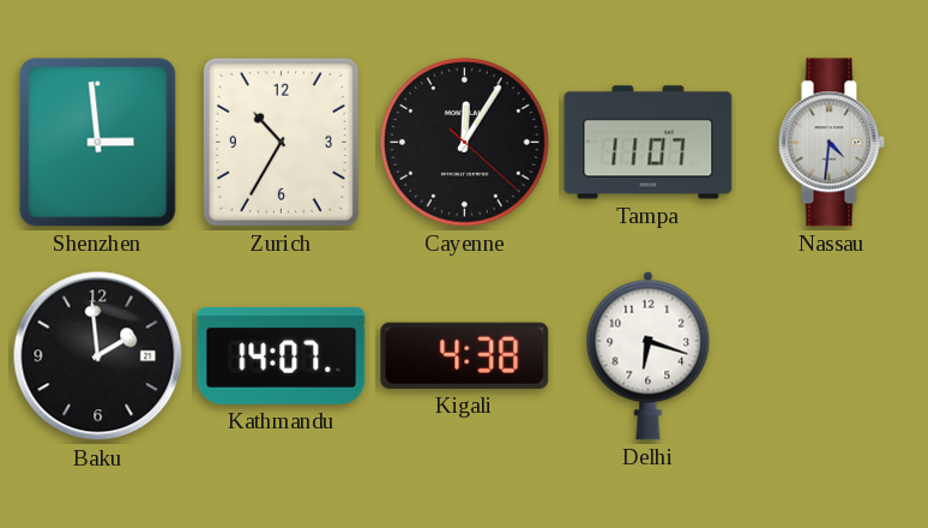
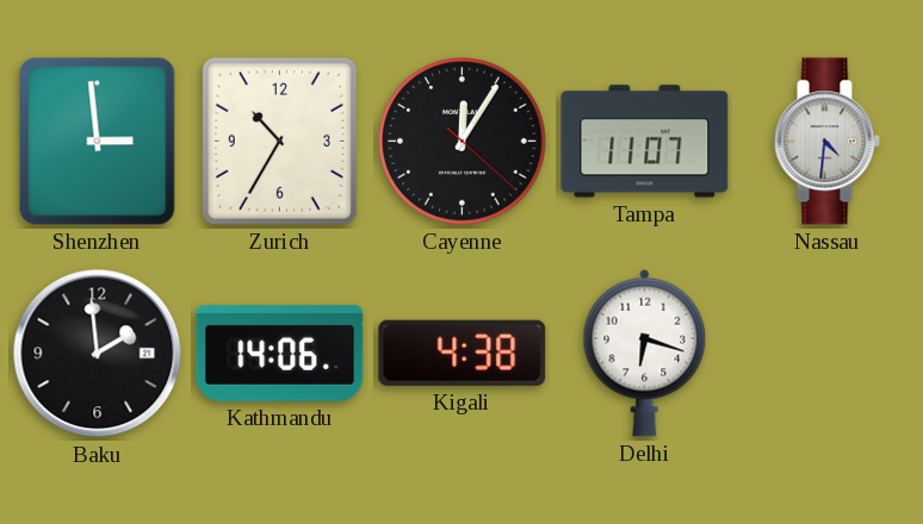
Kathmandu: 14:07 -> 14:06 (280, 353)
